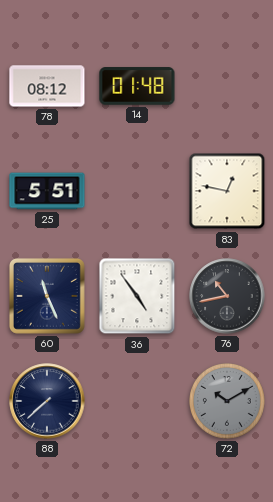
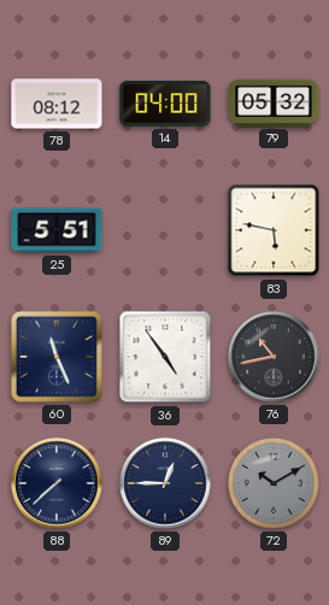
14: 01:48 -> 04:00 (165, 104)
79: none -> 05:32 (274, 102)
83: 12:47 -> 5:47 (274, 230)
89: none -> 12:45 (165, 483)
